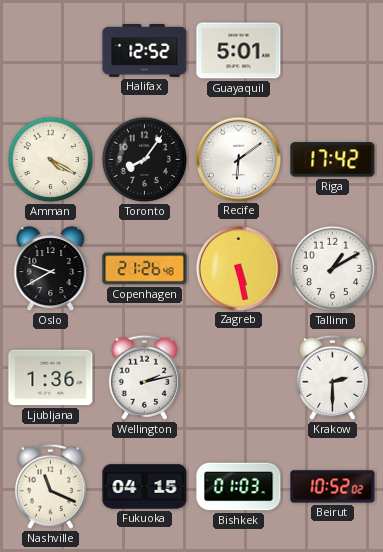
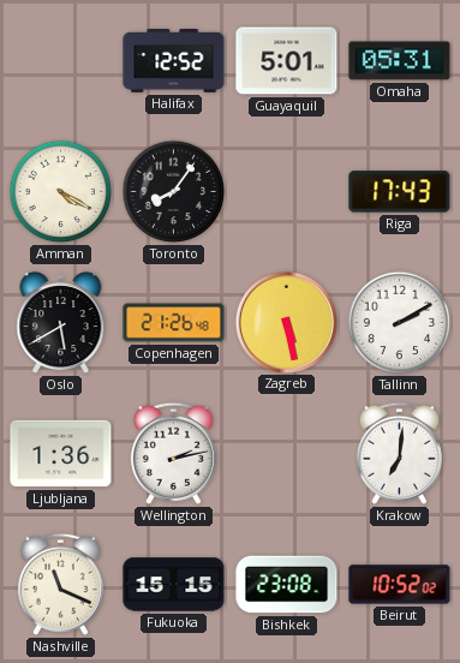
Omaha: none -> 05:31 (400, 61)
Recife: 6:09 -> none (238, 159)
Riga: 17:42 -> 17:43 (400, 192)
Oslo: 9:40 -> 5:40 (61, 323)
Tallinn: 1:10 -> 2:10 (400, 323)
Krakow: 2:30 -> 7:01 (399, 453)
Fukuoka: 04:15 -> 15:15 (174, 585)
Bishkek: 01:03 -> 23:08 (287, 585)
